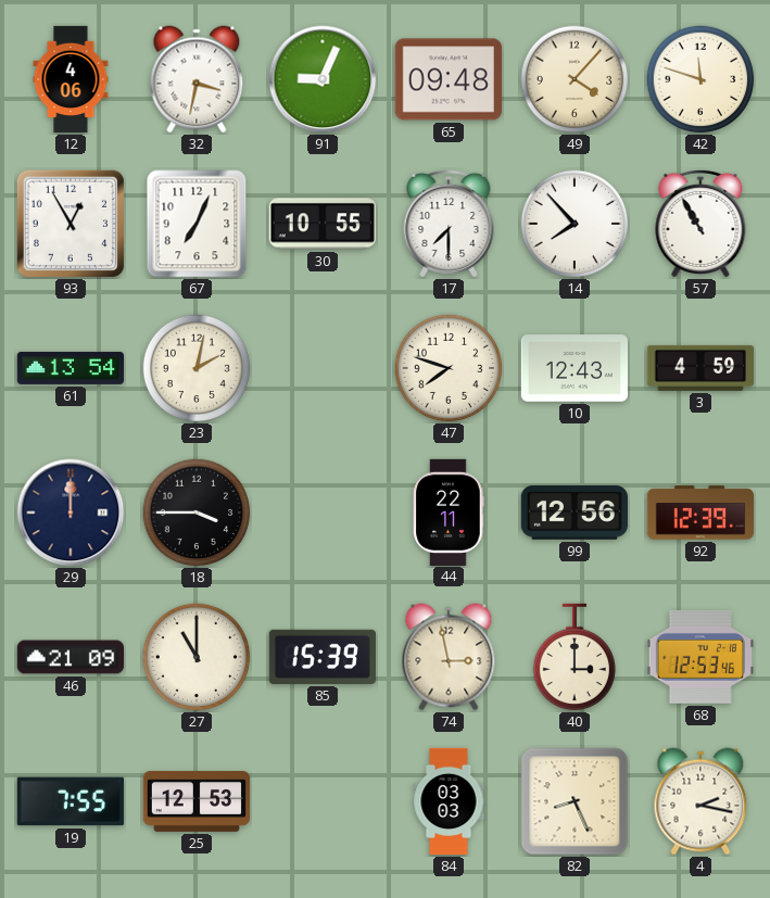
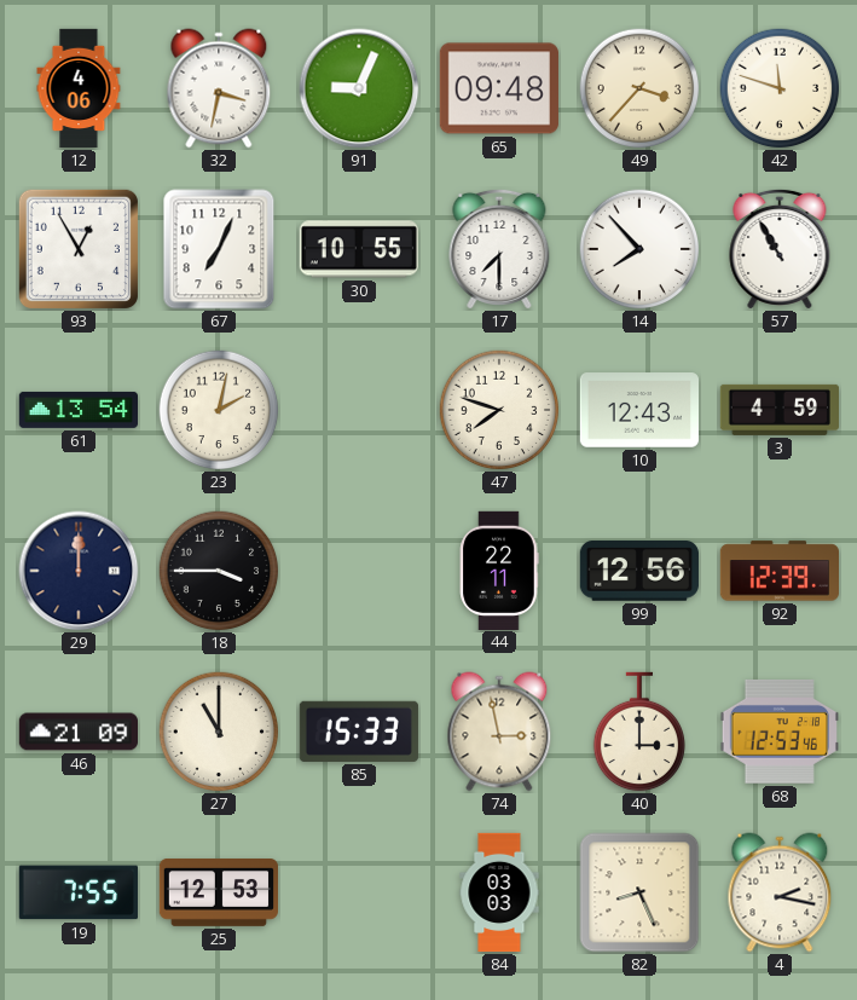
49: 4:07 -> 3:37 (639, 88)
85: 15:39 -> 15:33 (359, 732)
